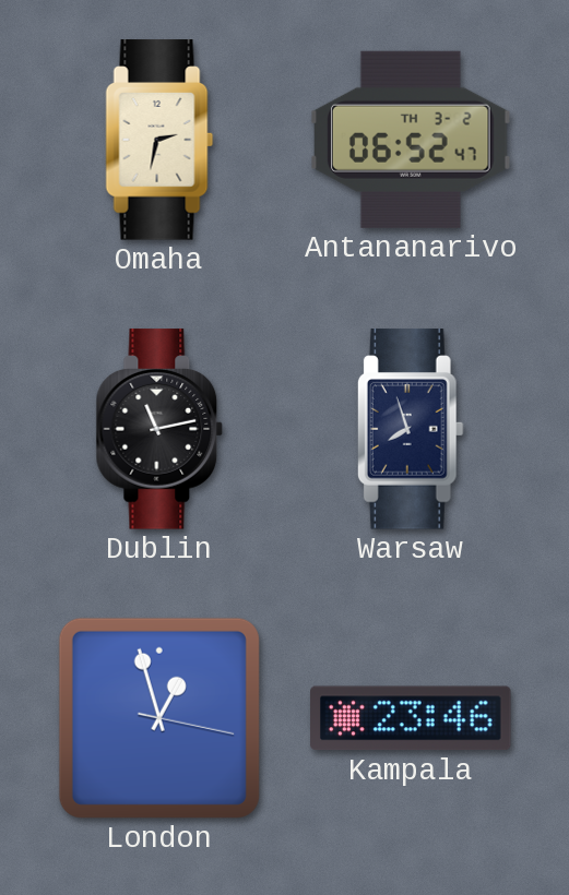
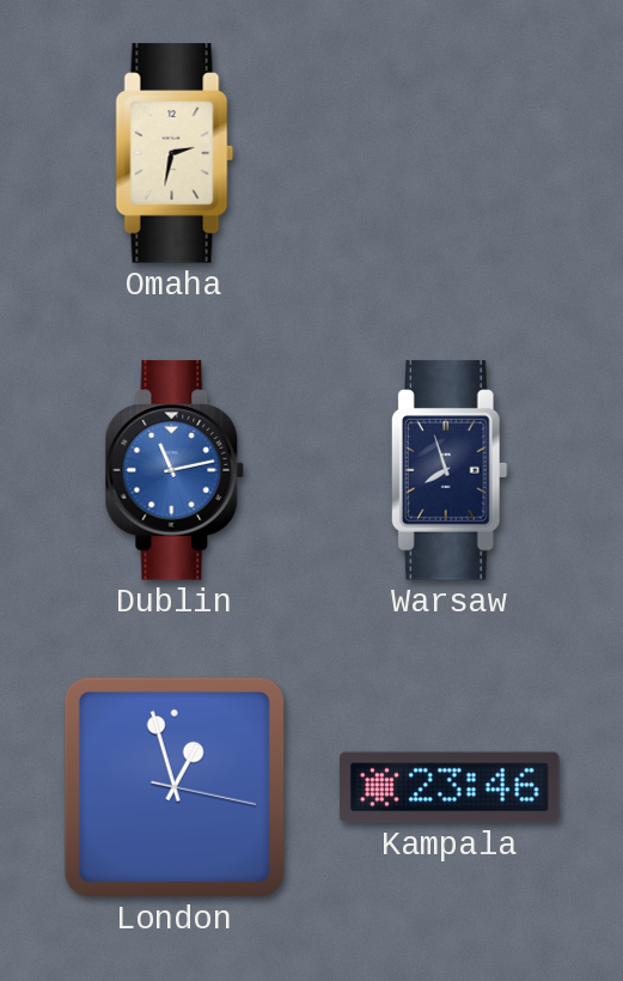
Antananarivo: 06:52 -> none (412, 140)
Dublin dial: black -> blue (175, 470)
